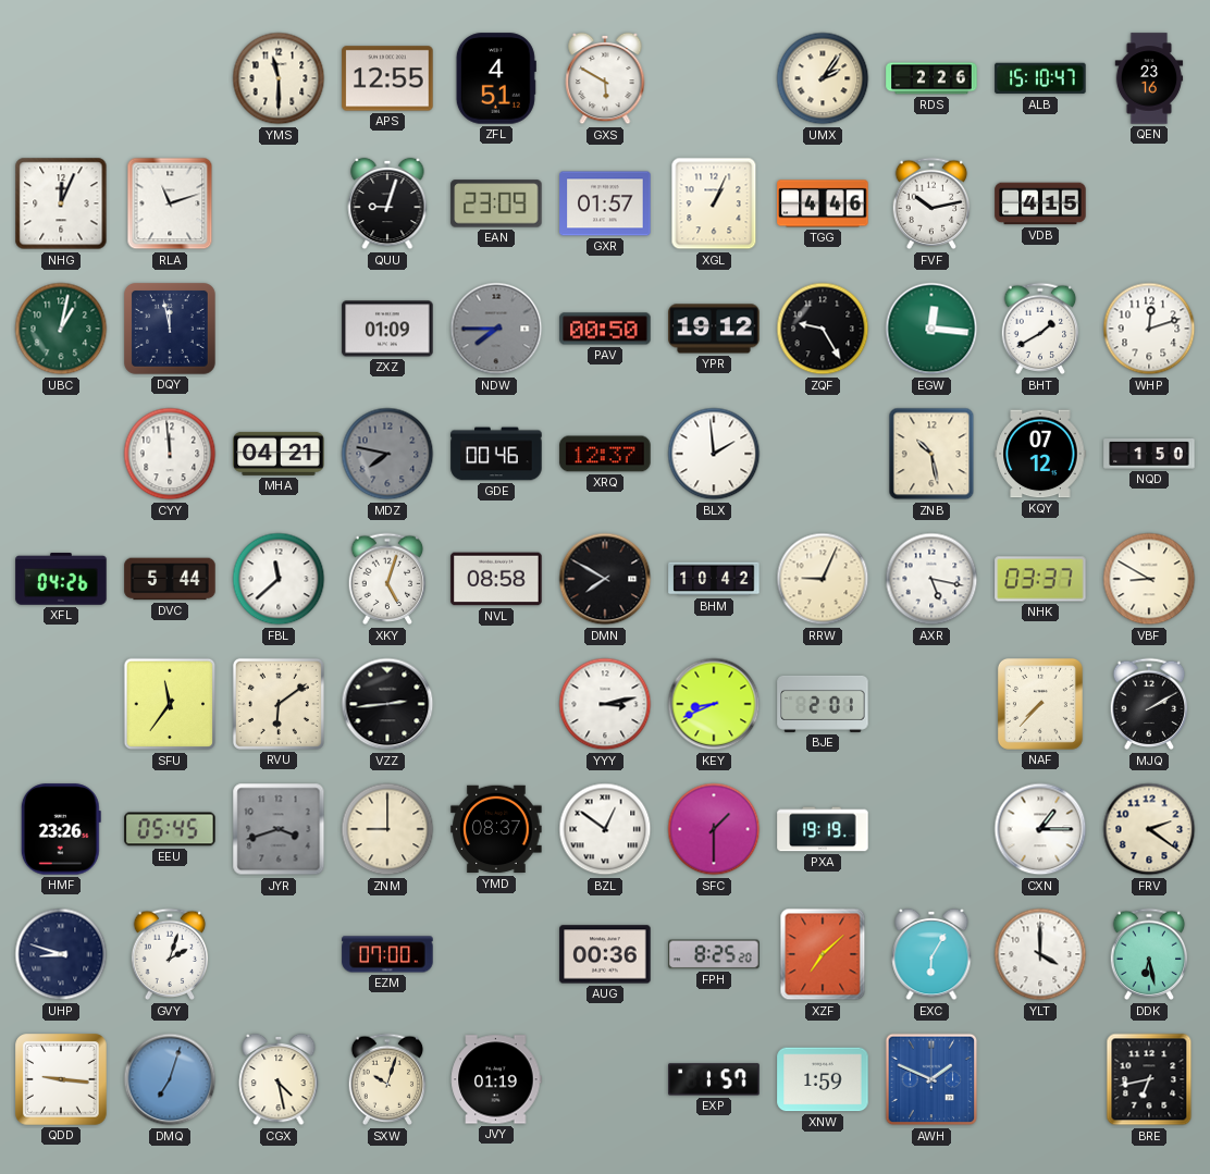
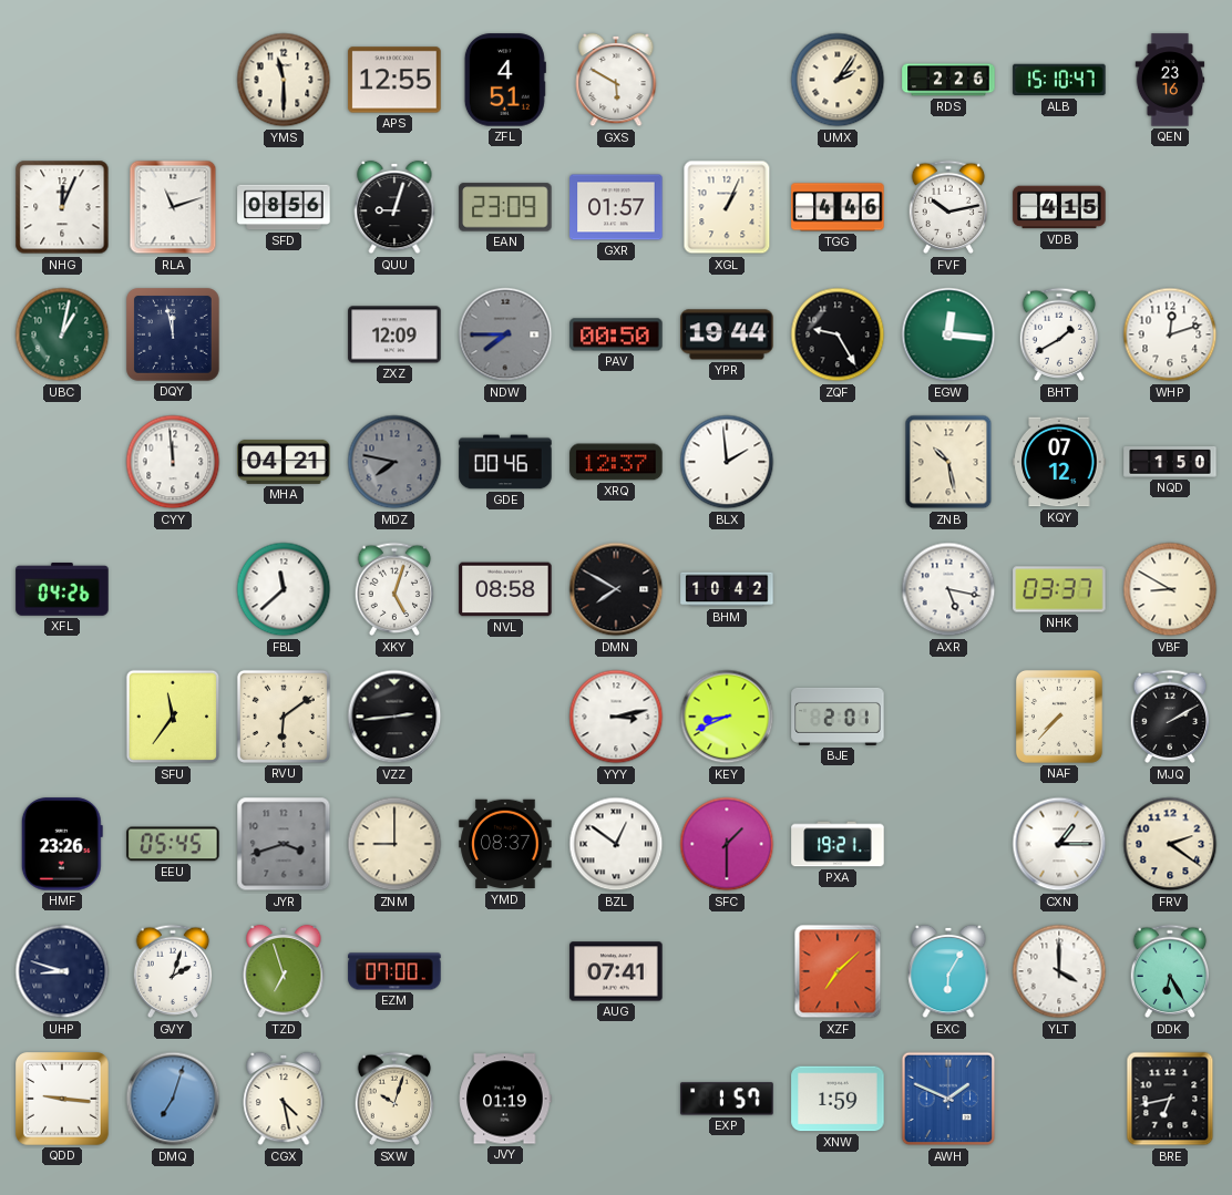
SFD: none -> 08:56 (284, 207)
ZXZ: 01:09 -> 12:09 (394, 334)
YPR: 19:12 -> 19:44 (727, 334)
DVC: 5:44 -> none (170, 579)
RRW: 9:04 -> none (823, 579)
PXA: 19:19 -> 19:21 (838, 844)
TZD: none -> 6:57 (284, 971)
AUG: 00:36 -> 07:41 (616, 971)
FPH: 8:25 -> none (714, 954)
DDK: 6:28 -> 6:25 (1170, 971)
